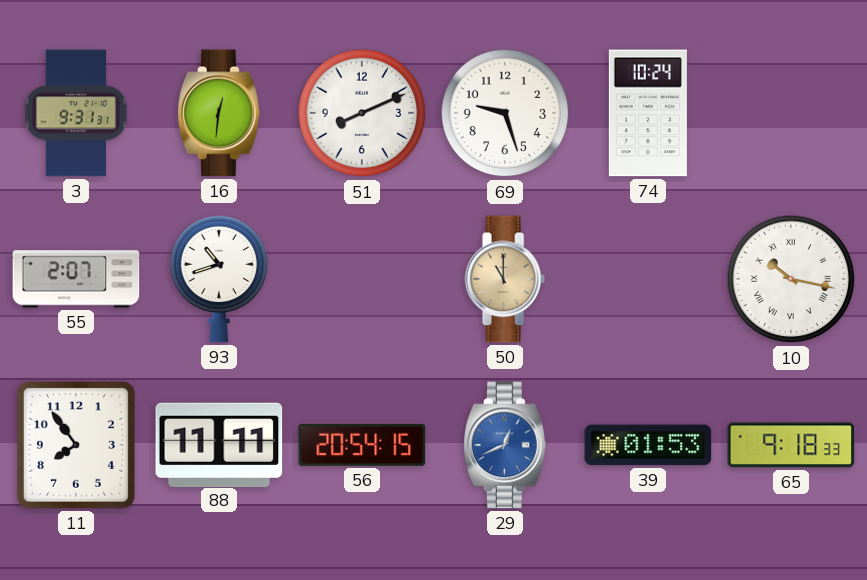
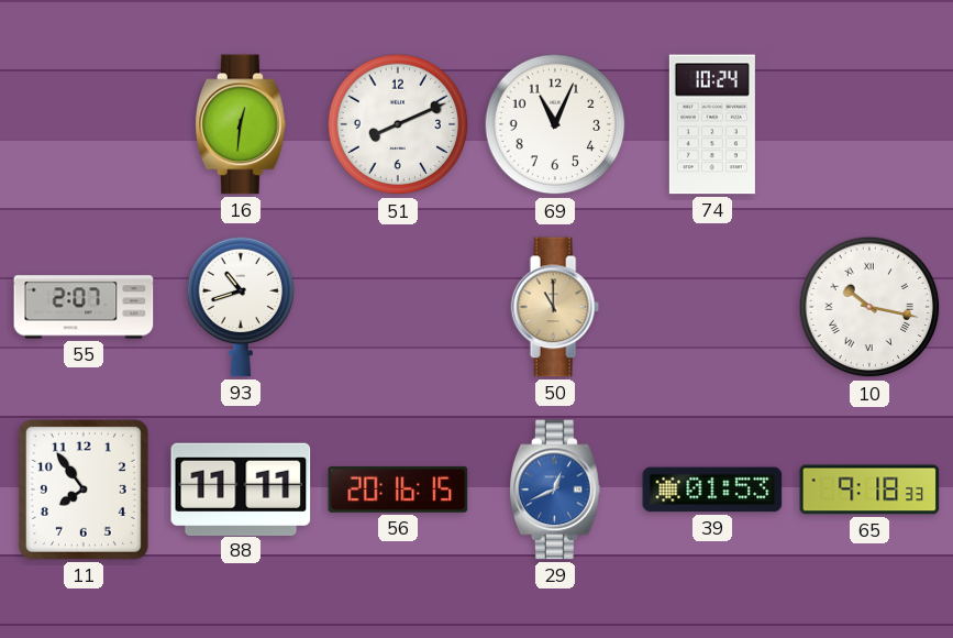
3: 9:31 -> none (76, 113)
69: 9:27 -> 11:04 (555, 124)
56: 20:54 -> 20:16 (398, 490)
